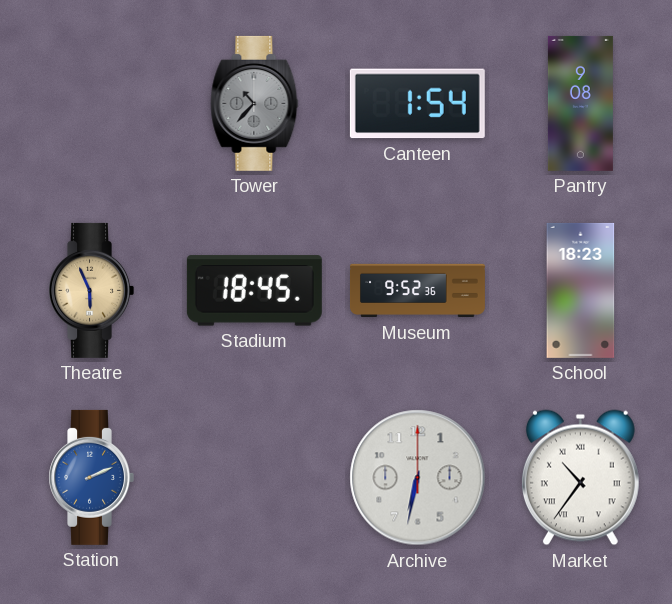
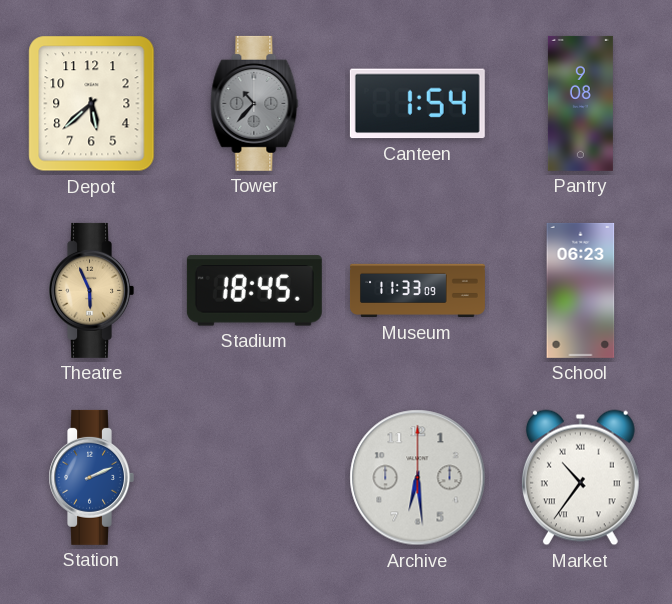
Depot: none -> 5:38 (92, 104)
Museum: 9:52 -> 11:33 (417, 291)
School: 18:23 -> 06:23 (581, 290)
Archive: 6:32 -> 6:29 (418, 478)
